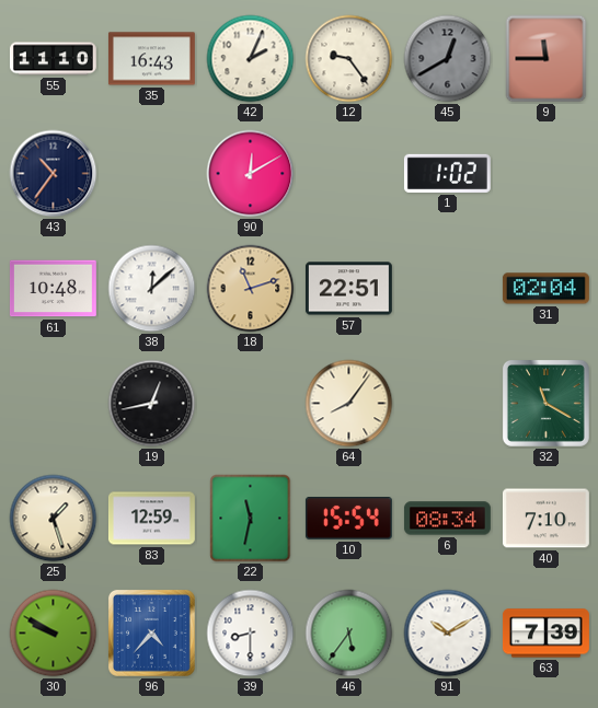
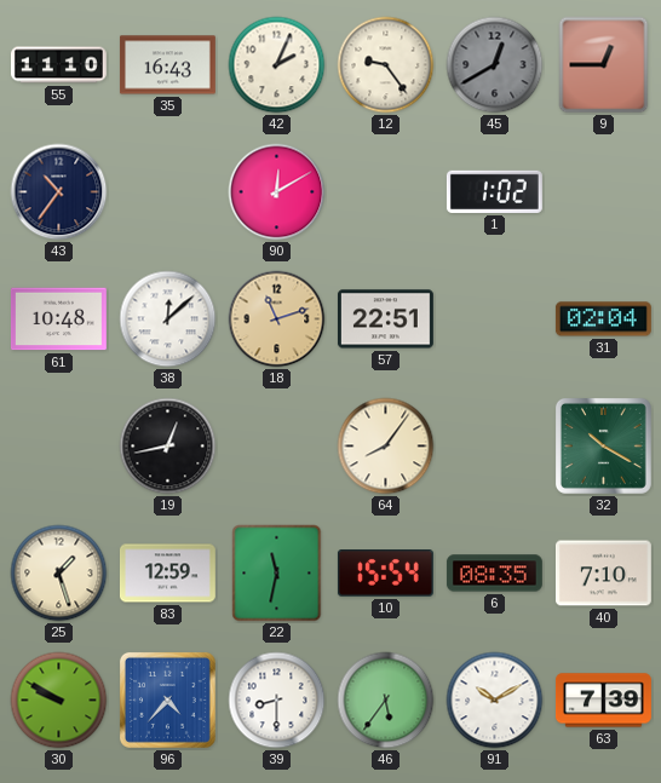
9: 11:45 -> 12:45 (604, 65)
32: 11:20 -> 10:20 (603, 445)
6: 08:34 -> 08:35 (494, 574)
